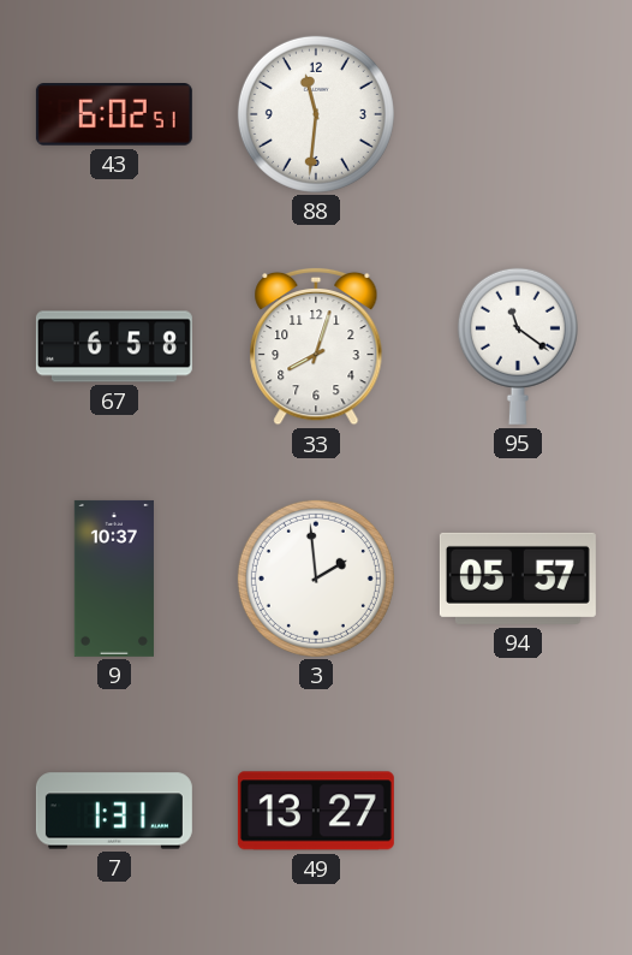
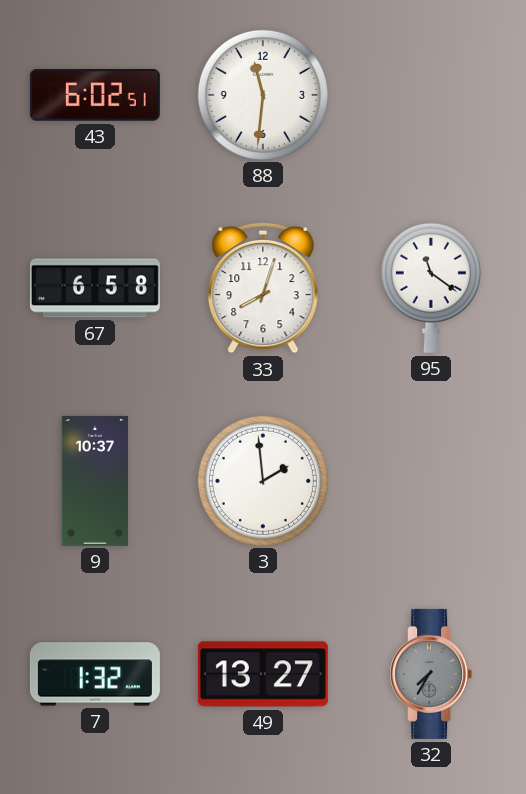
94: 05:57 -> none (518, 579)
7: 1:31 -> 1:32 (95, 674)
32: none -> 7:35 (431, 674)
